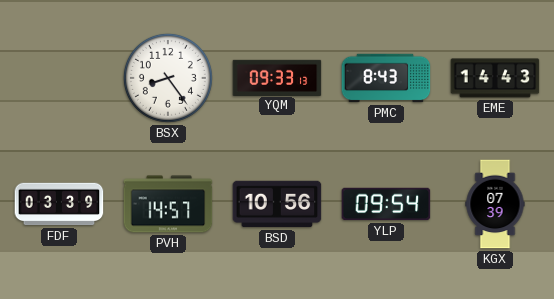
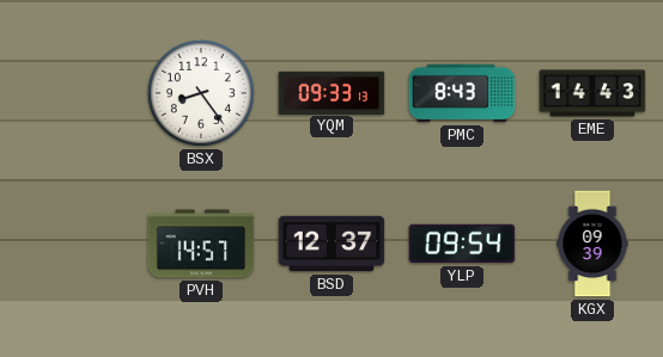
FDF: 03:39 -> none (59, 204)
BSD: 10:56 -> 12:37 (331, 244)
KGX: 07:39 -> 09:39 (592, 244)
